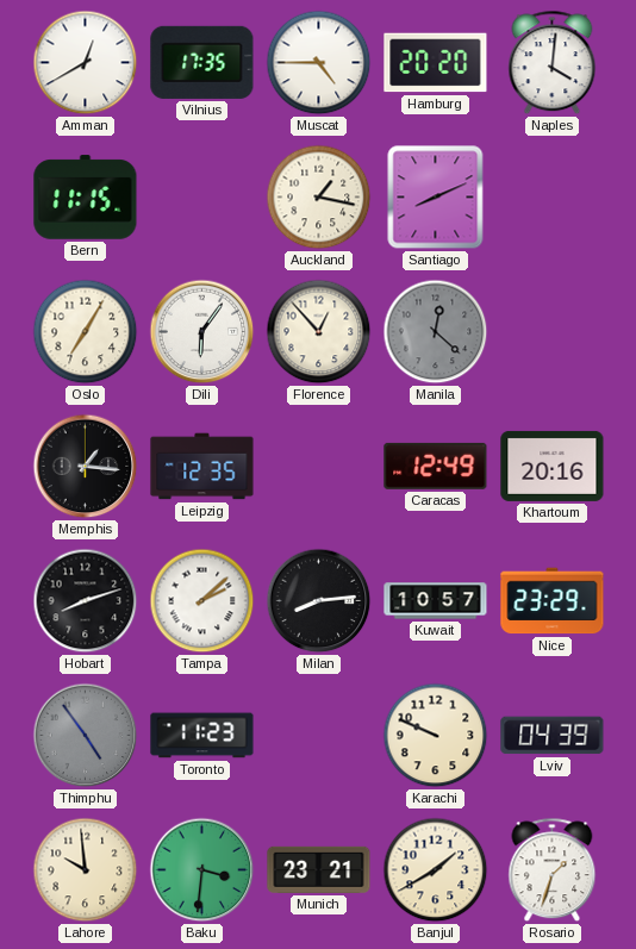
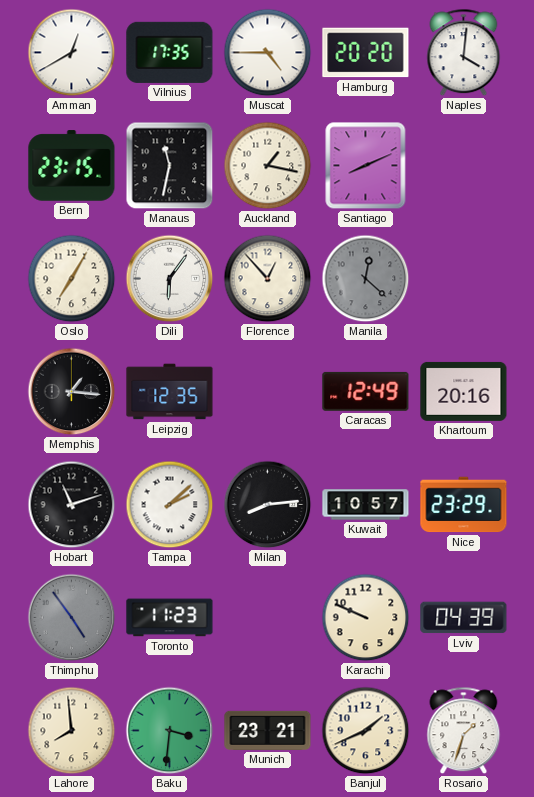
Bern: 11:15 -> 23:15 (72, 166)
Manaus: none -> 11:32 (170, 166)
Hobart: 8:12 -> 11:12 (72, 505)
Lahore: 9:59 -> 7:59 (72, 731)
Banjul: 1:40 -> 1:41 (366, 731)
